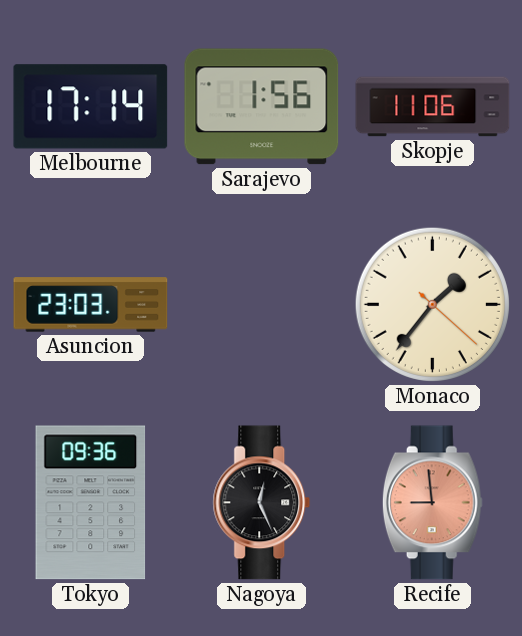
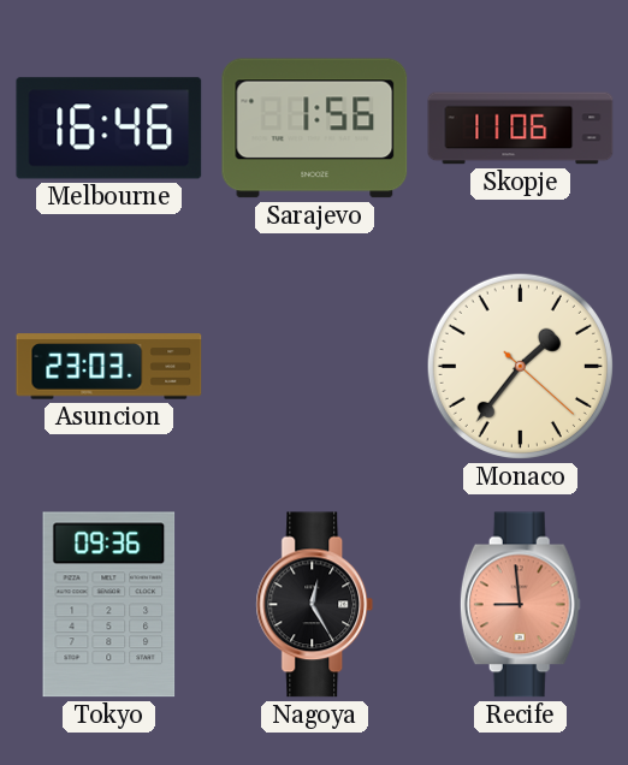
Melbourne: 17:14 -> 16:46 (109, 129)
Nagoya: 12:26 -> 12:25 (315, 605)
